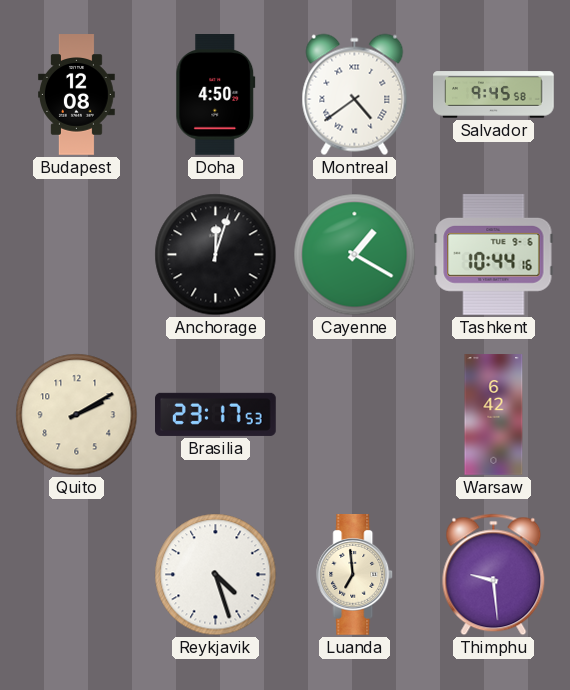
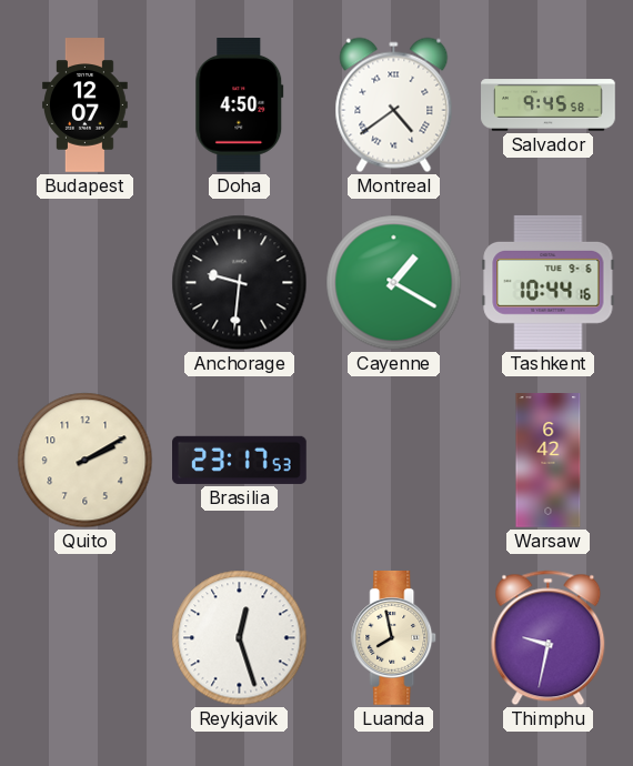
Budapest: 12:08 -> 12:07 (86, 105)
Anchorage: 12:03 -> 9:31 (240, 283)
Reykjavik: 4:27 -> 12:27 (240, 638)
Luanda: 6:59 -> 7:58 (394, 638)
Thimphu: 9:29 -> 9:32 (549, 638)
